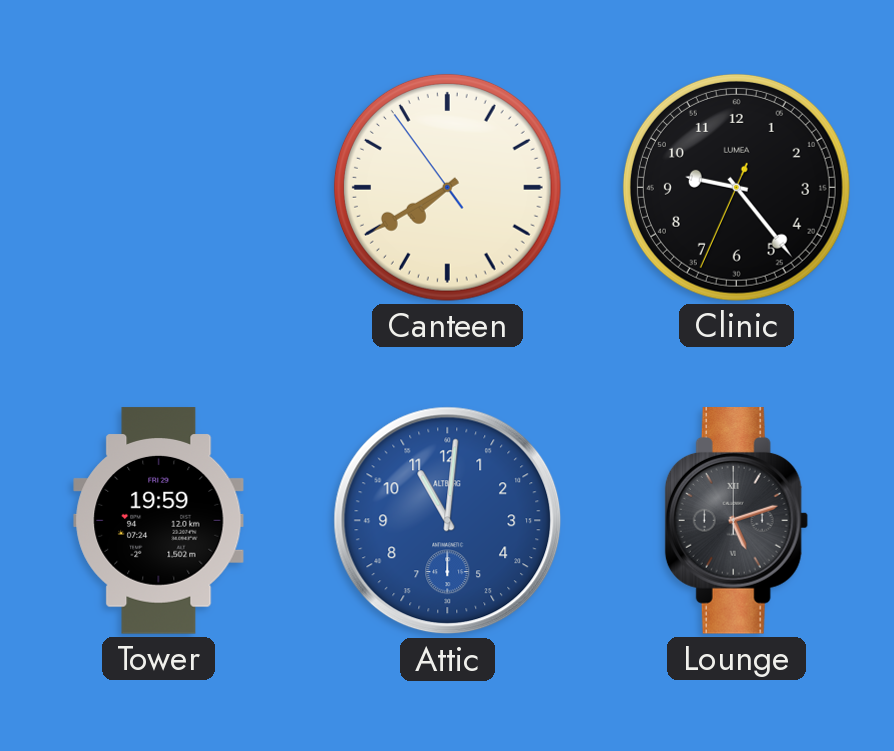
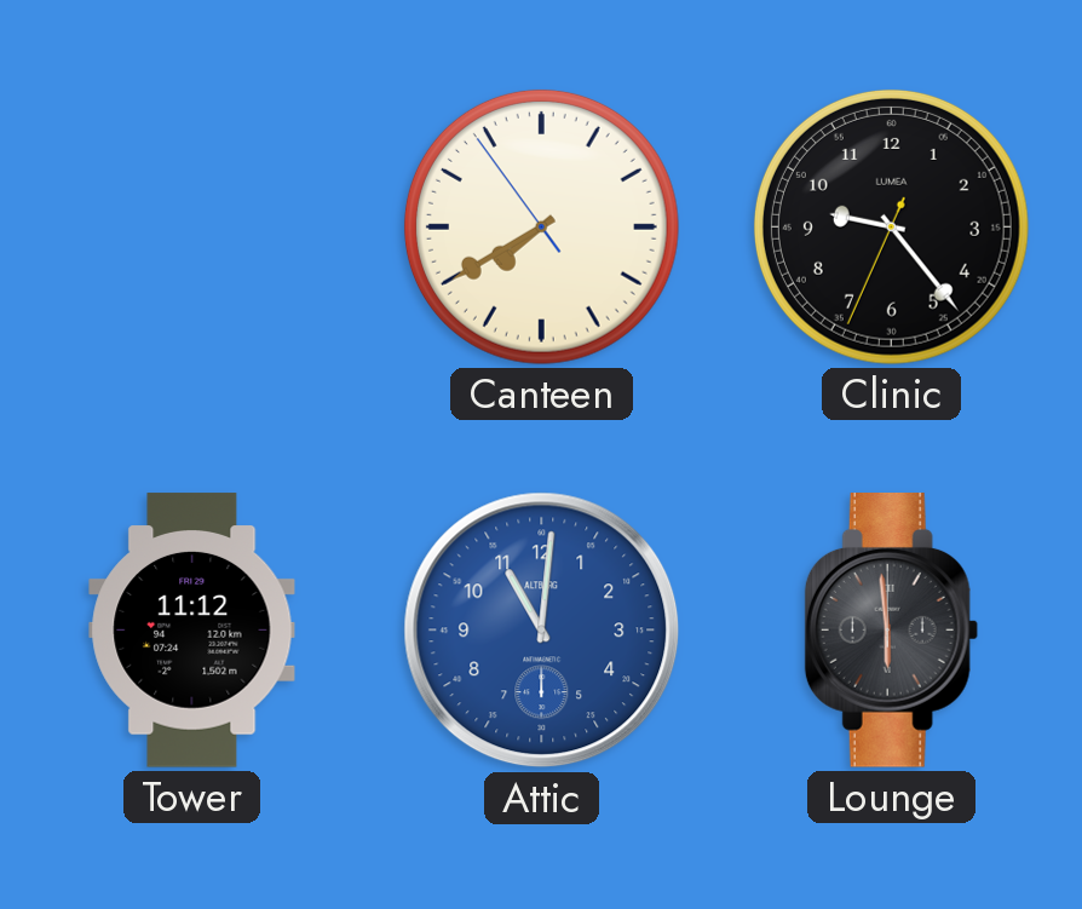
Tower: 19:59 -> 11:12 (192, 631)
Lounge: 5:12 -> 5:59 (891, 631)
